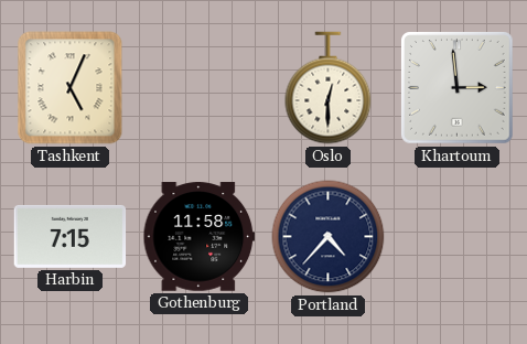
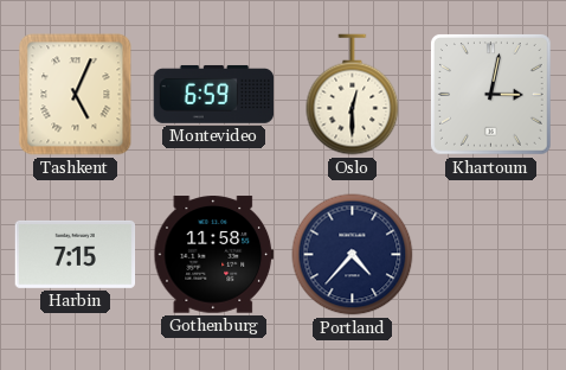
Montevideo: none -> 6:59 (214, 94)
Khartoum: 2:59 -> 3:02 (490, 94)
